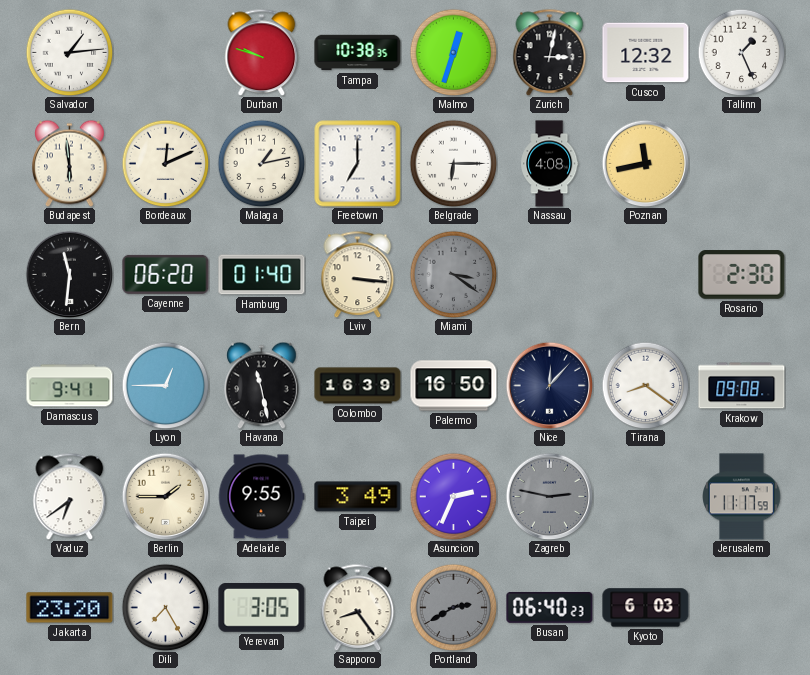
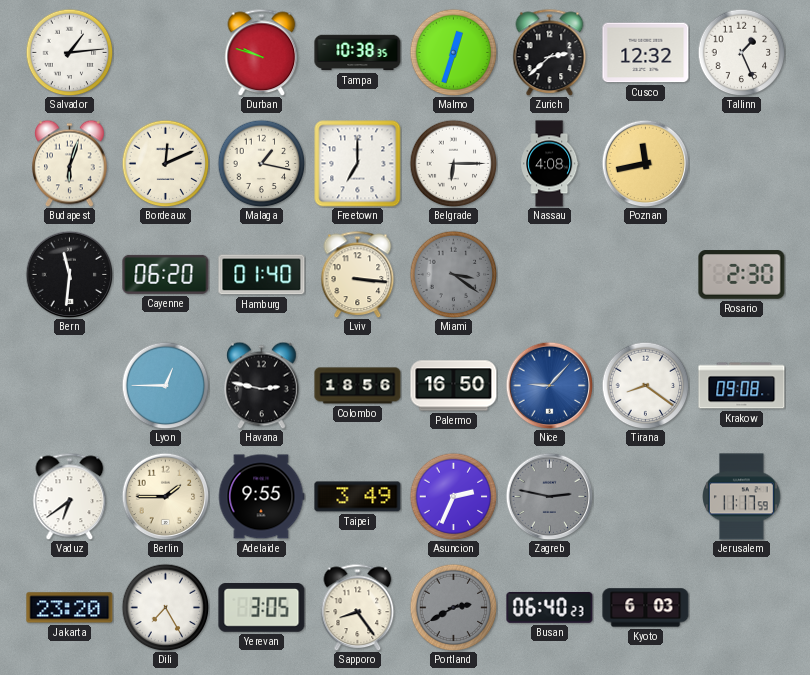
Zurich: 3:02 -> 2:38 (550, 52)
Budapest: 5:59 -> 6:03 (70, 163)
Malaga: 1:13 -> 1:17 (261, 163)
Damascus: 9:41 -> none (70, 386)
Havana: 11:28 -> 2:47 (262, 385)
Colombo: 16:39 -> 18:56 (358, 386)
Nice: 12:07 -> 9:07 (549, 385)
Nice dial: navy -> blue (549, 385)
